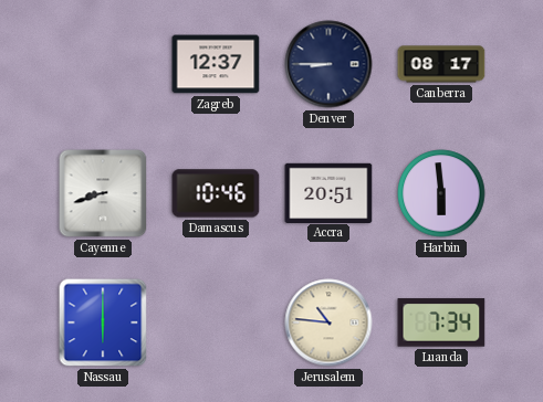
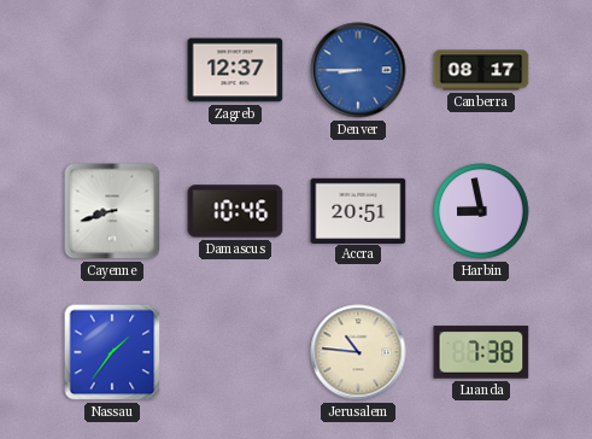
Denver dial: navy -> blue (358, 70)
Harbin: 5:59 -> 8:58 (481, 211)
Nassau: 6:00 -> 1:36 (112, 352)
Luanda: 7:34 -> 7:38 (481, 352)
